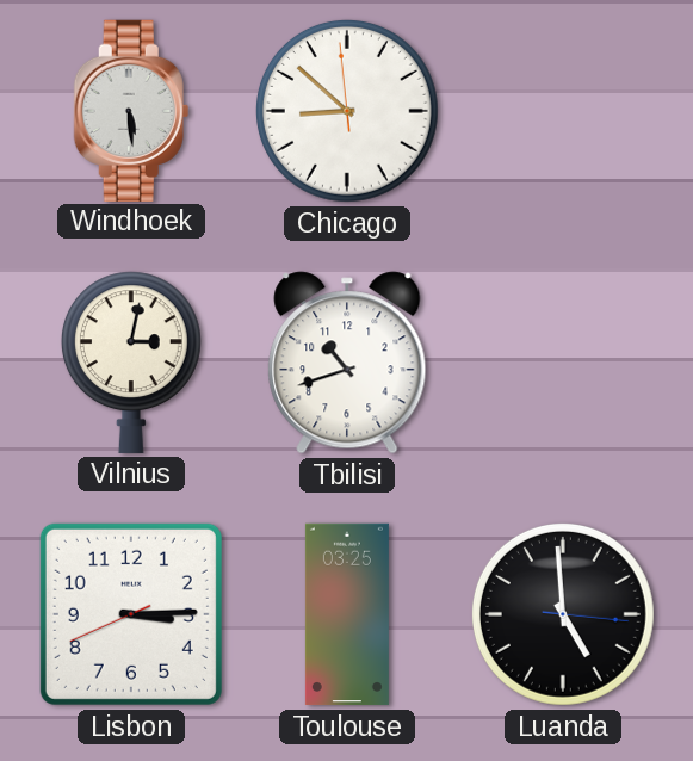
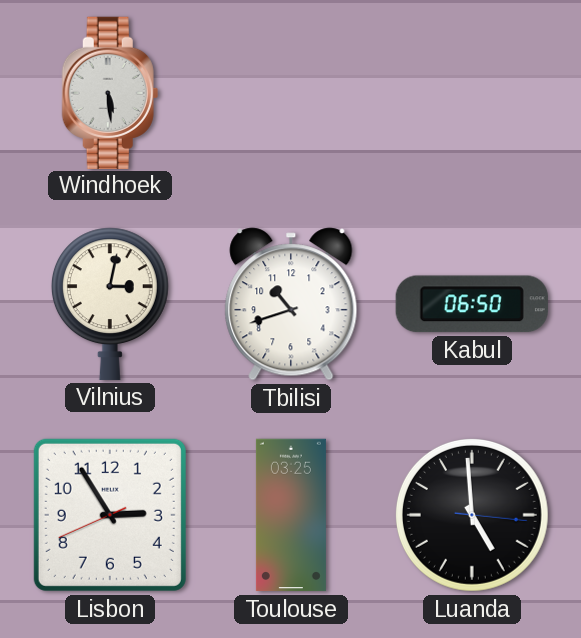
Chicago: 8:51 -> none (347, 111)
Kabul: none -> 06:50 (472, 304)
Lisbon: 3:14 -> 2:54 (110, 515)
